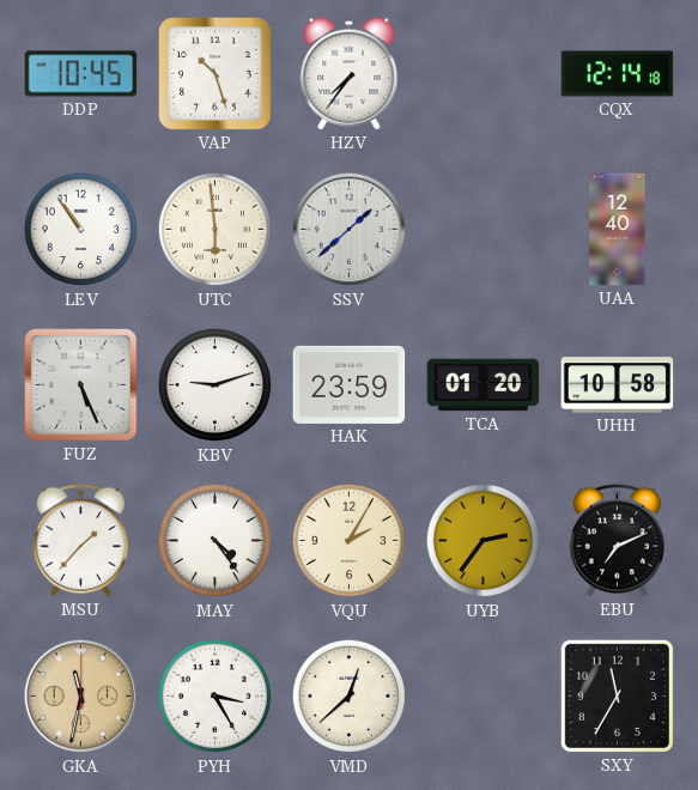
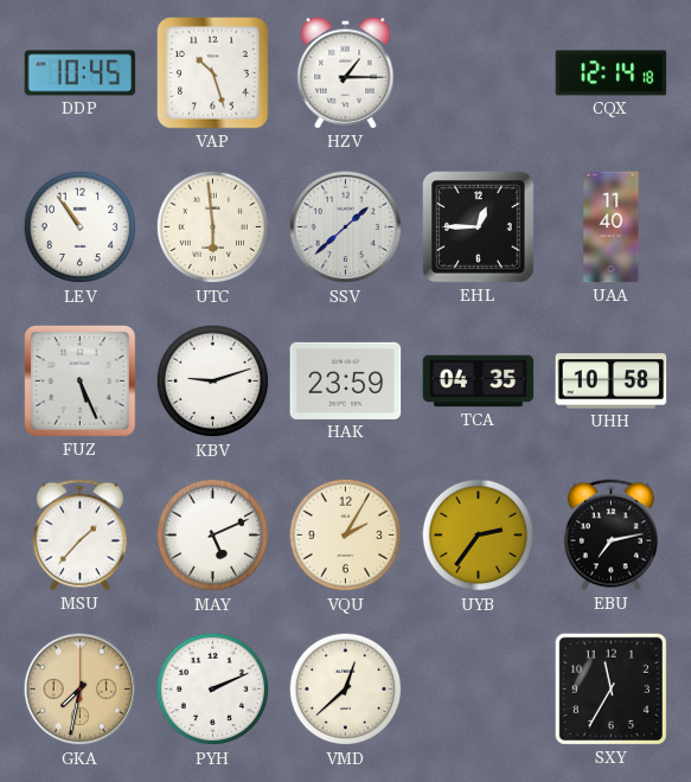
HZV: 7:36 -> 1:15 (346, 73)
EHL: none -> 12:45 (479, 227)
UAA: 12:40 -> 11:40 (612, 227)
TCA: 01:20 -> 04:35 (479, 382)
MAY: 4:24 -> 5:11 (213, 536)
EBU: 7:11 -> 7:13 (610, 536)
GKA: 11:32 -> 7:32 (81, 690)
PYH: 3:25 -> 2:11 (213, 690)
